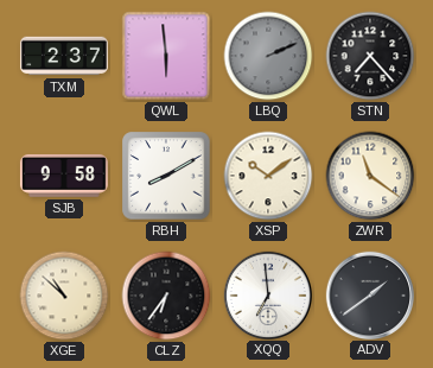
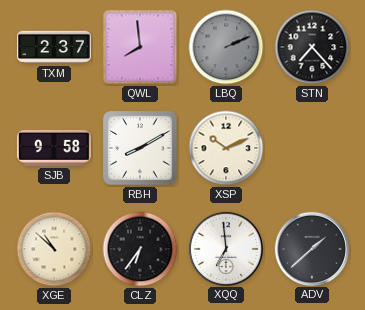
QWL: 5:59 -> 7:59 (140, 47)
XSP: 10:09 -> 10:11 (226, 148)
ZWR: 11:21 -> none (370, 176)
ADV: 1:39 -> 1:38 (311, 248)
